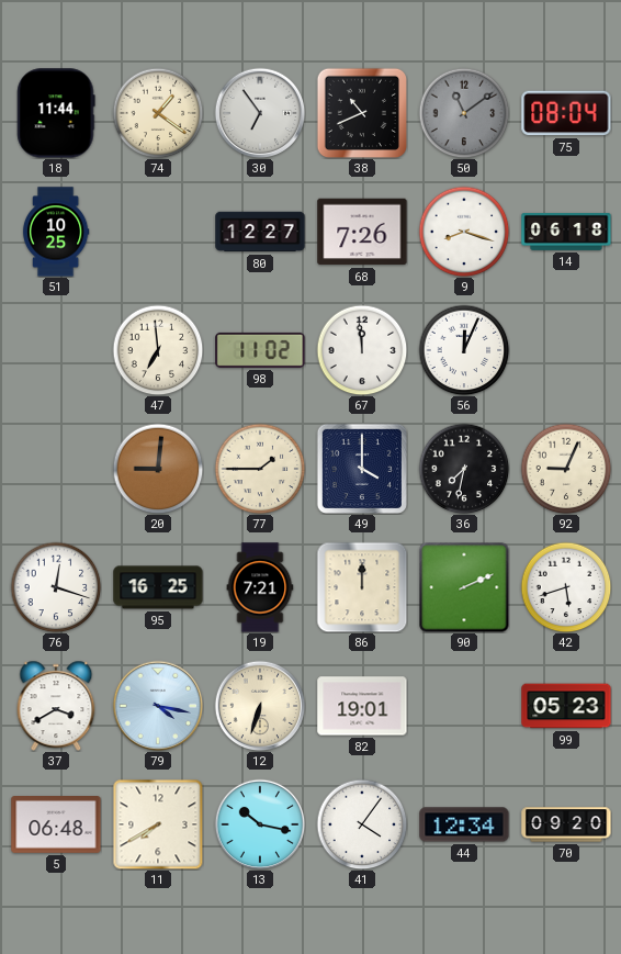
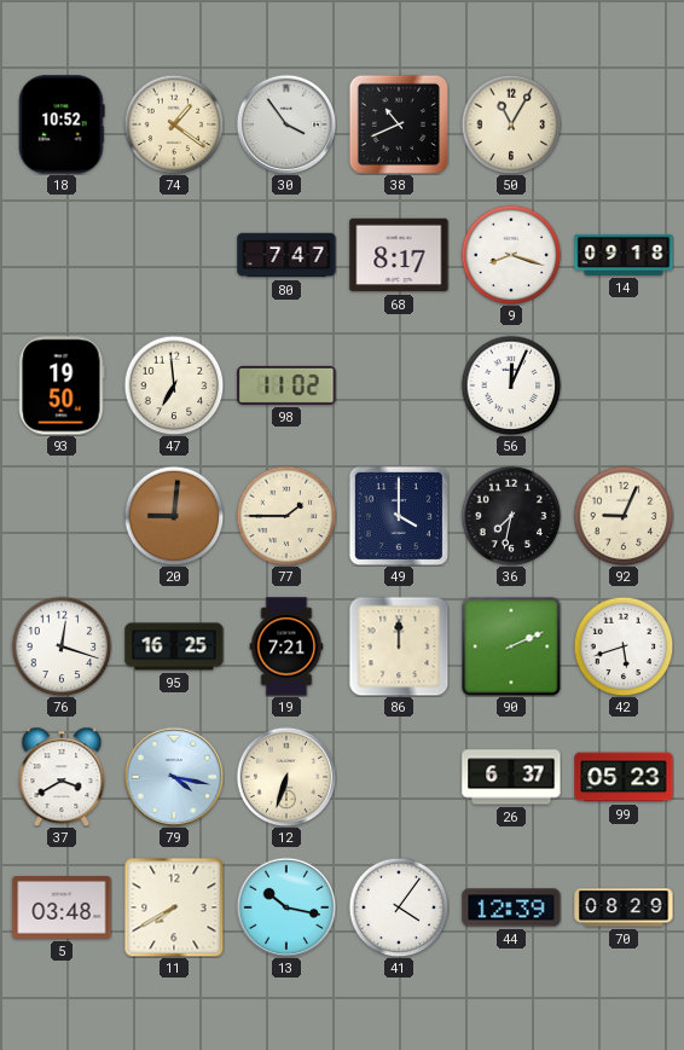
18: 11:44 -> 10:52 (62, 124)
30: 6:54 -> 3:54 (286, 124)
50: 11:09 -> 11:05 (511, 124)
50 dial: grey -> cream (511, 124)
75: 08:04 -> none (566, 113)
51: 10:25 -> none (56, 232)
80: 12:27 -> 7:47 (286, 255)
68: 7:26 -> 8:17 (399, 255)
14: 06:18 -> 09:18 (624, 255)
93: none -> 19:50 (62, 385)
67: 11:59 -> none (362, 350)
82: 19:01 -> none (362, 706)
26: none -> 6:37 (511, 777)
5: 06:48 -> 03:48 (62, 909)
44: 12:34 -> 12:39 (511, 907)
70: 09:20 -> 08:29 (624, 907)
